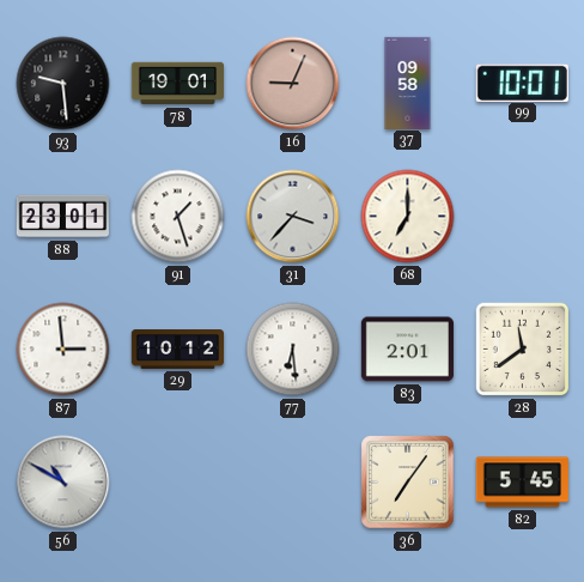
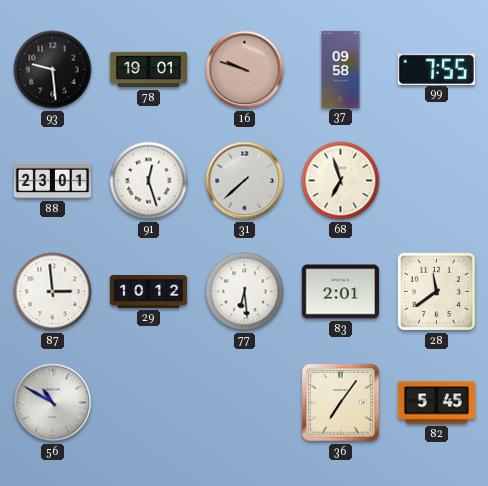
16: 9:04 -> 9:48 (245, 70)
99: 10:01 -> 7:55 (436, 69)
91: 1:27 -> 12:27 (149, 181)
31: 3:37 -> 7:38 (245, 181)
68: 7:00 -> 6:57 (341, 181)
